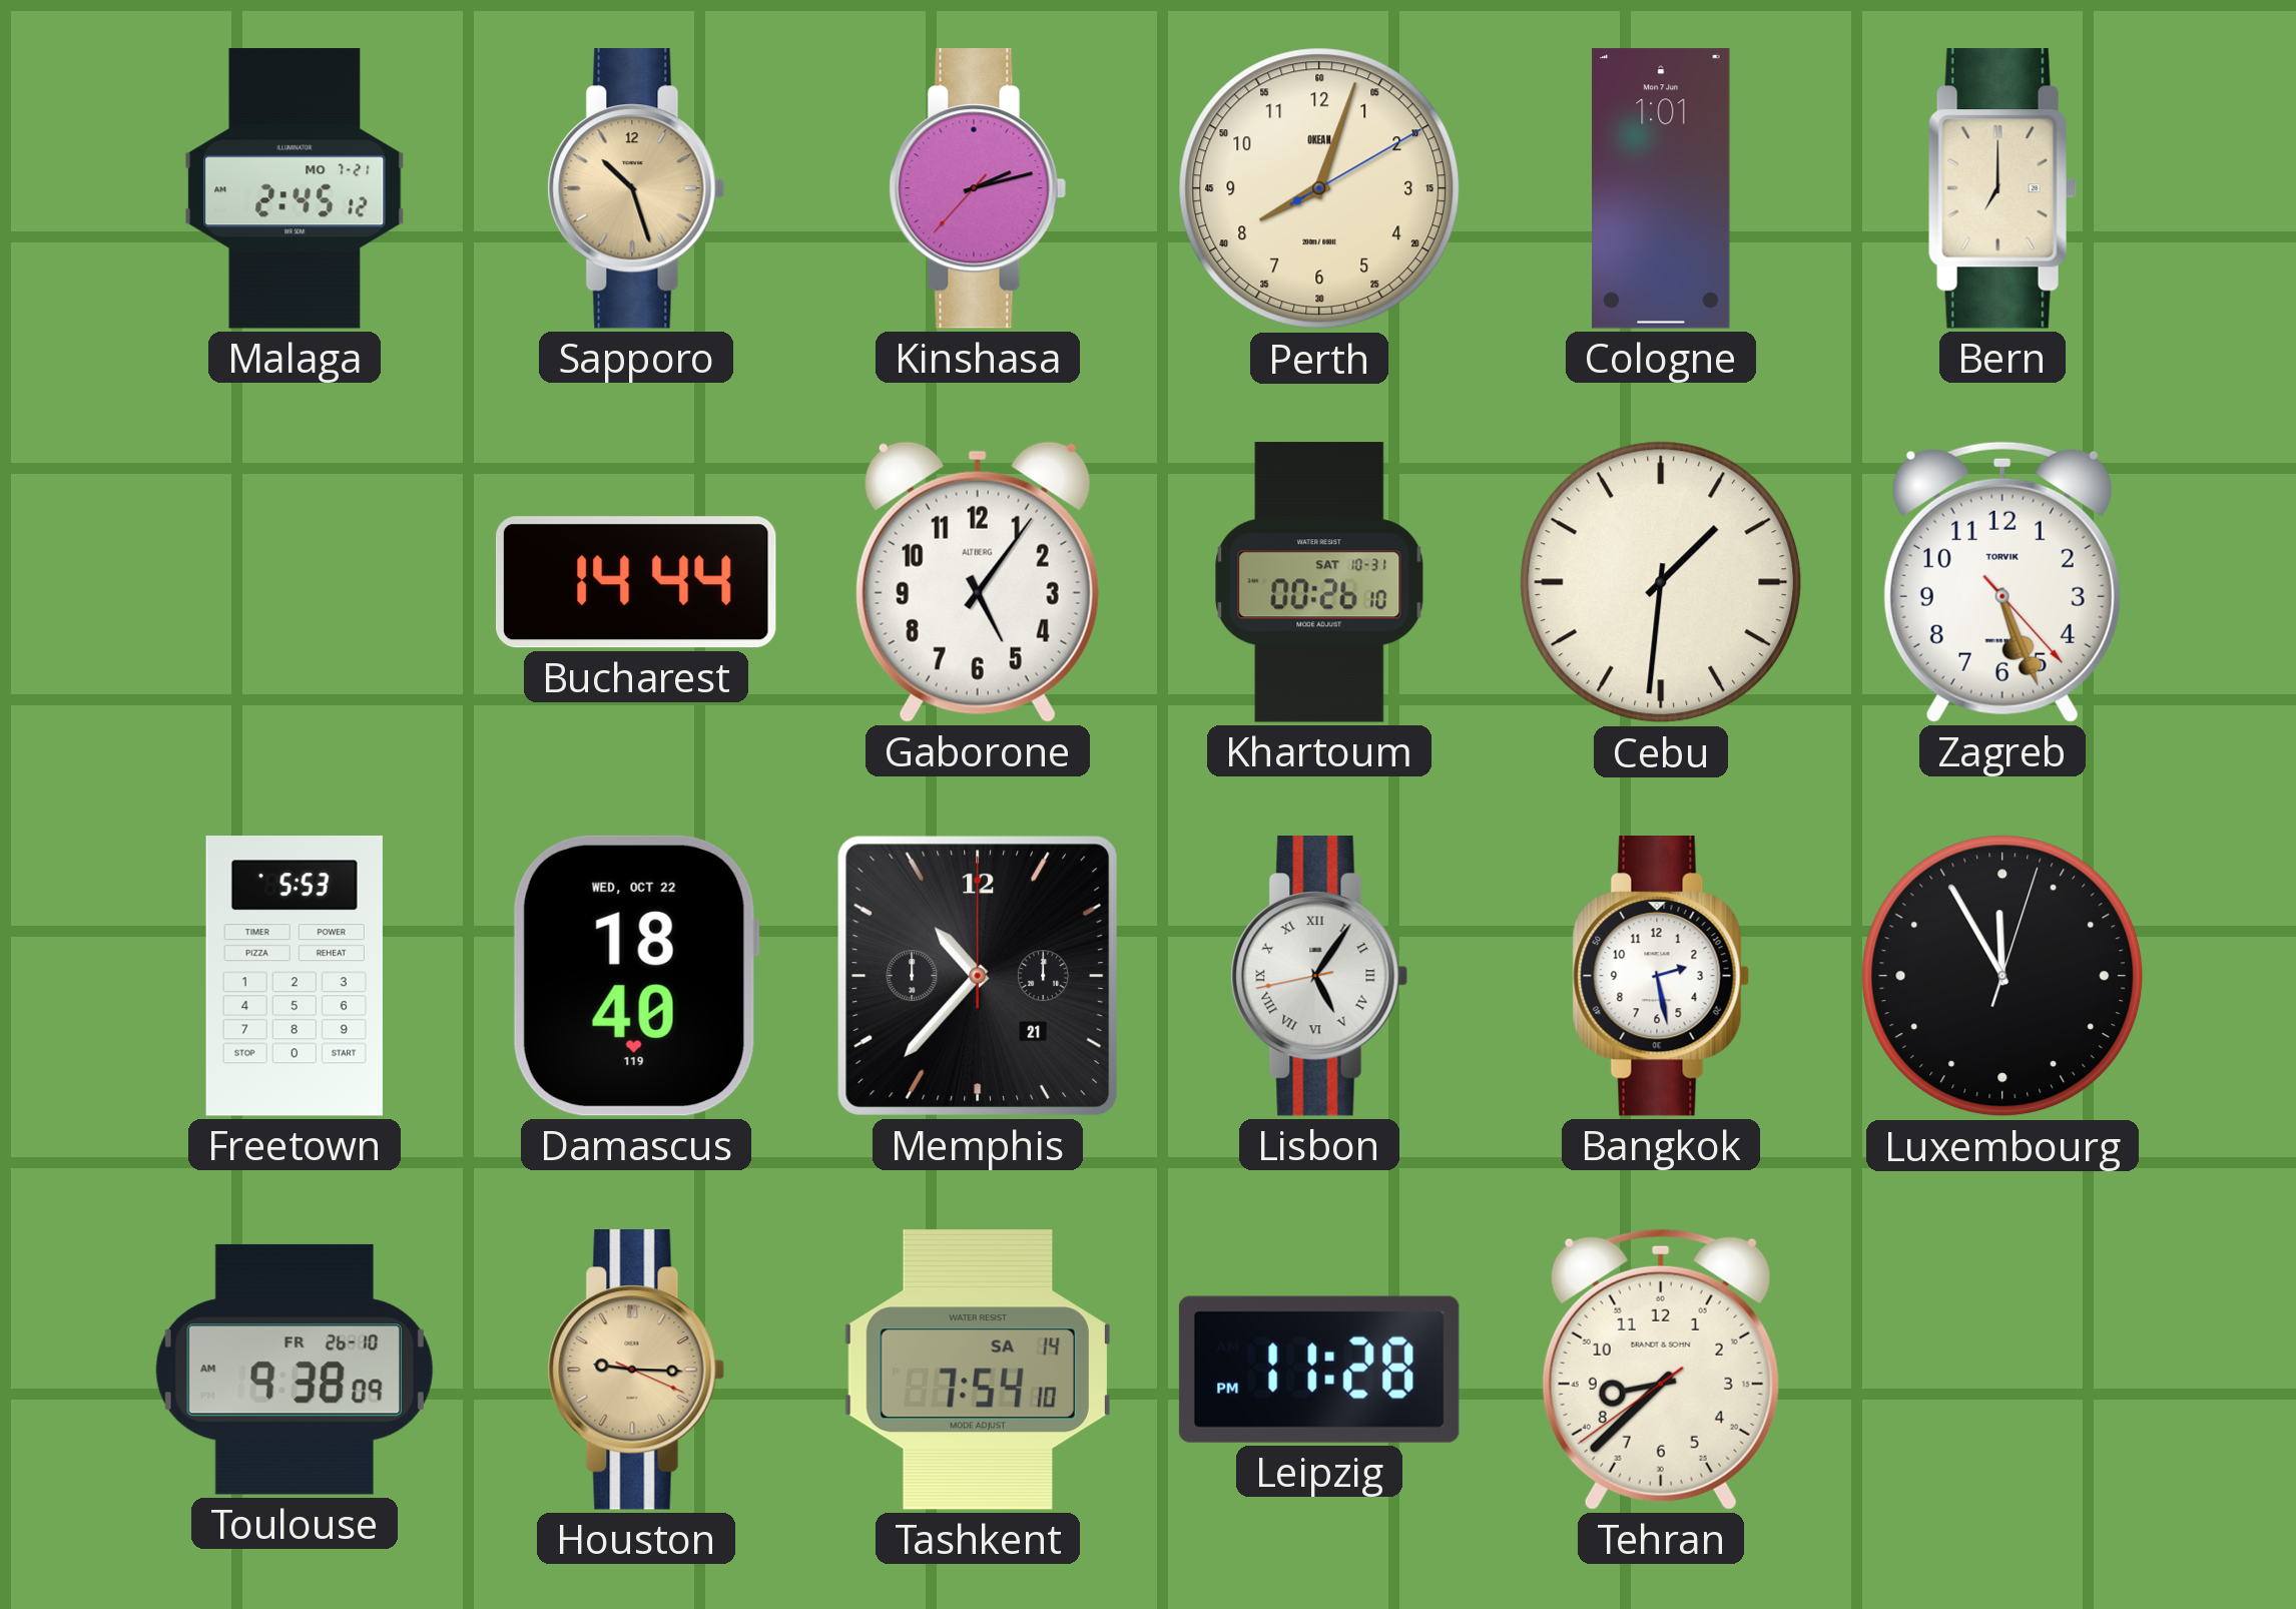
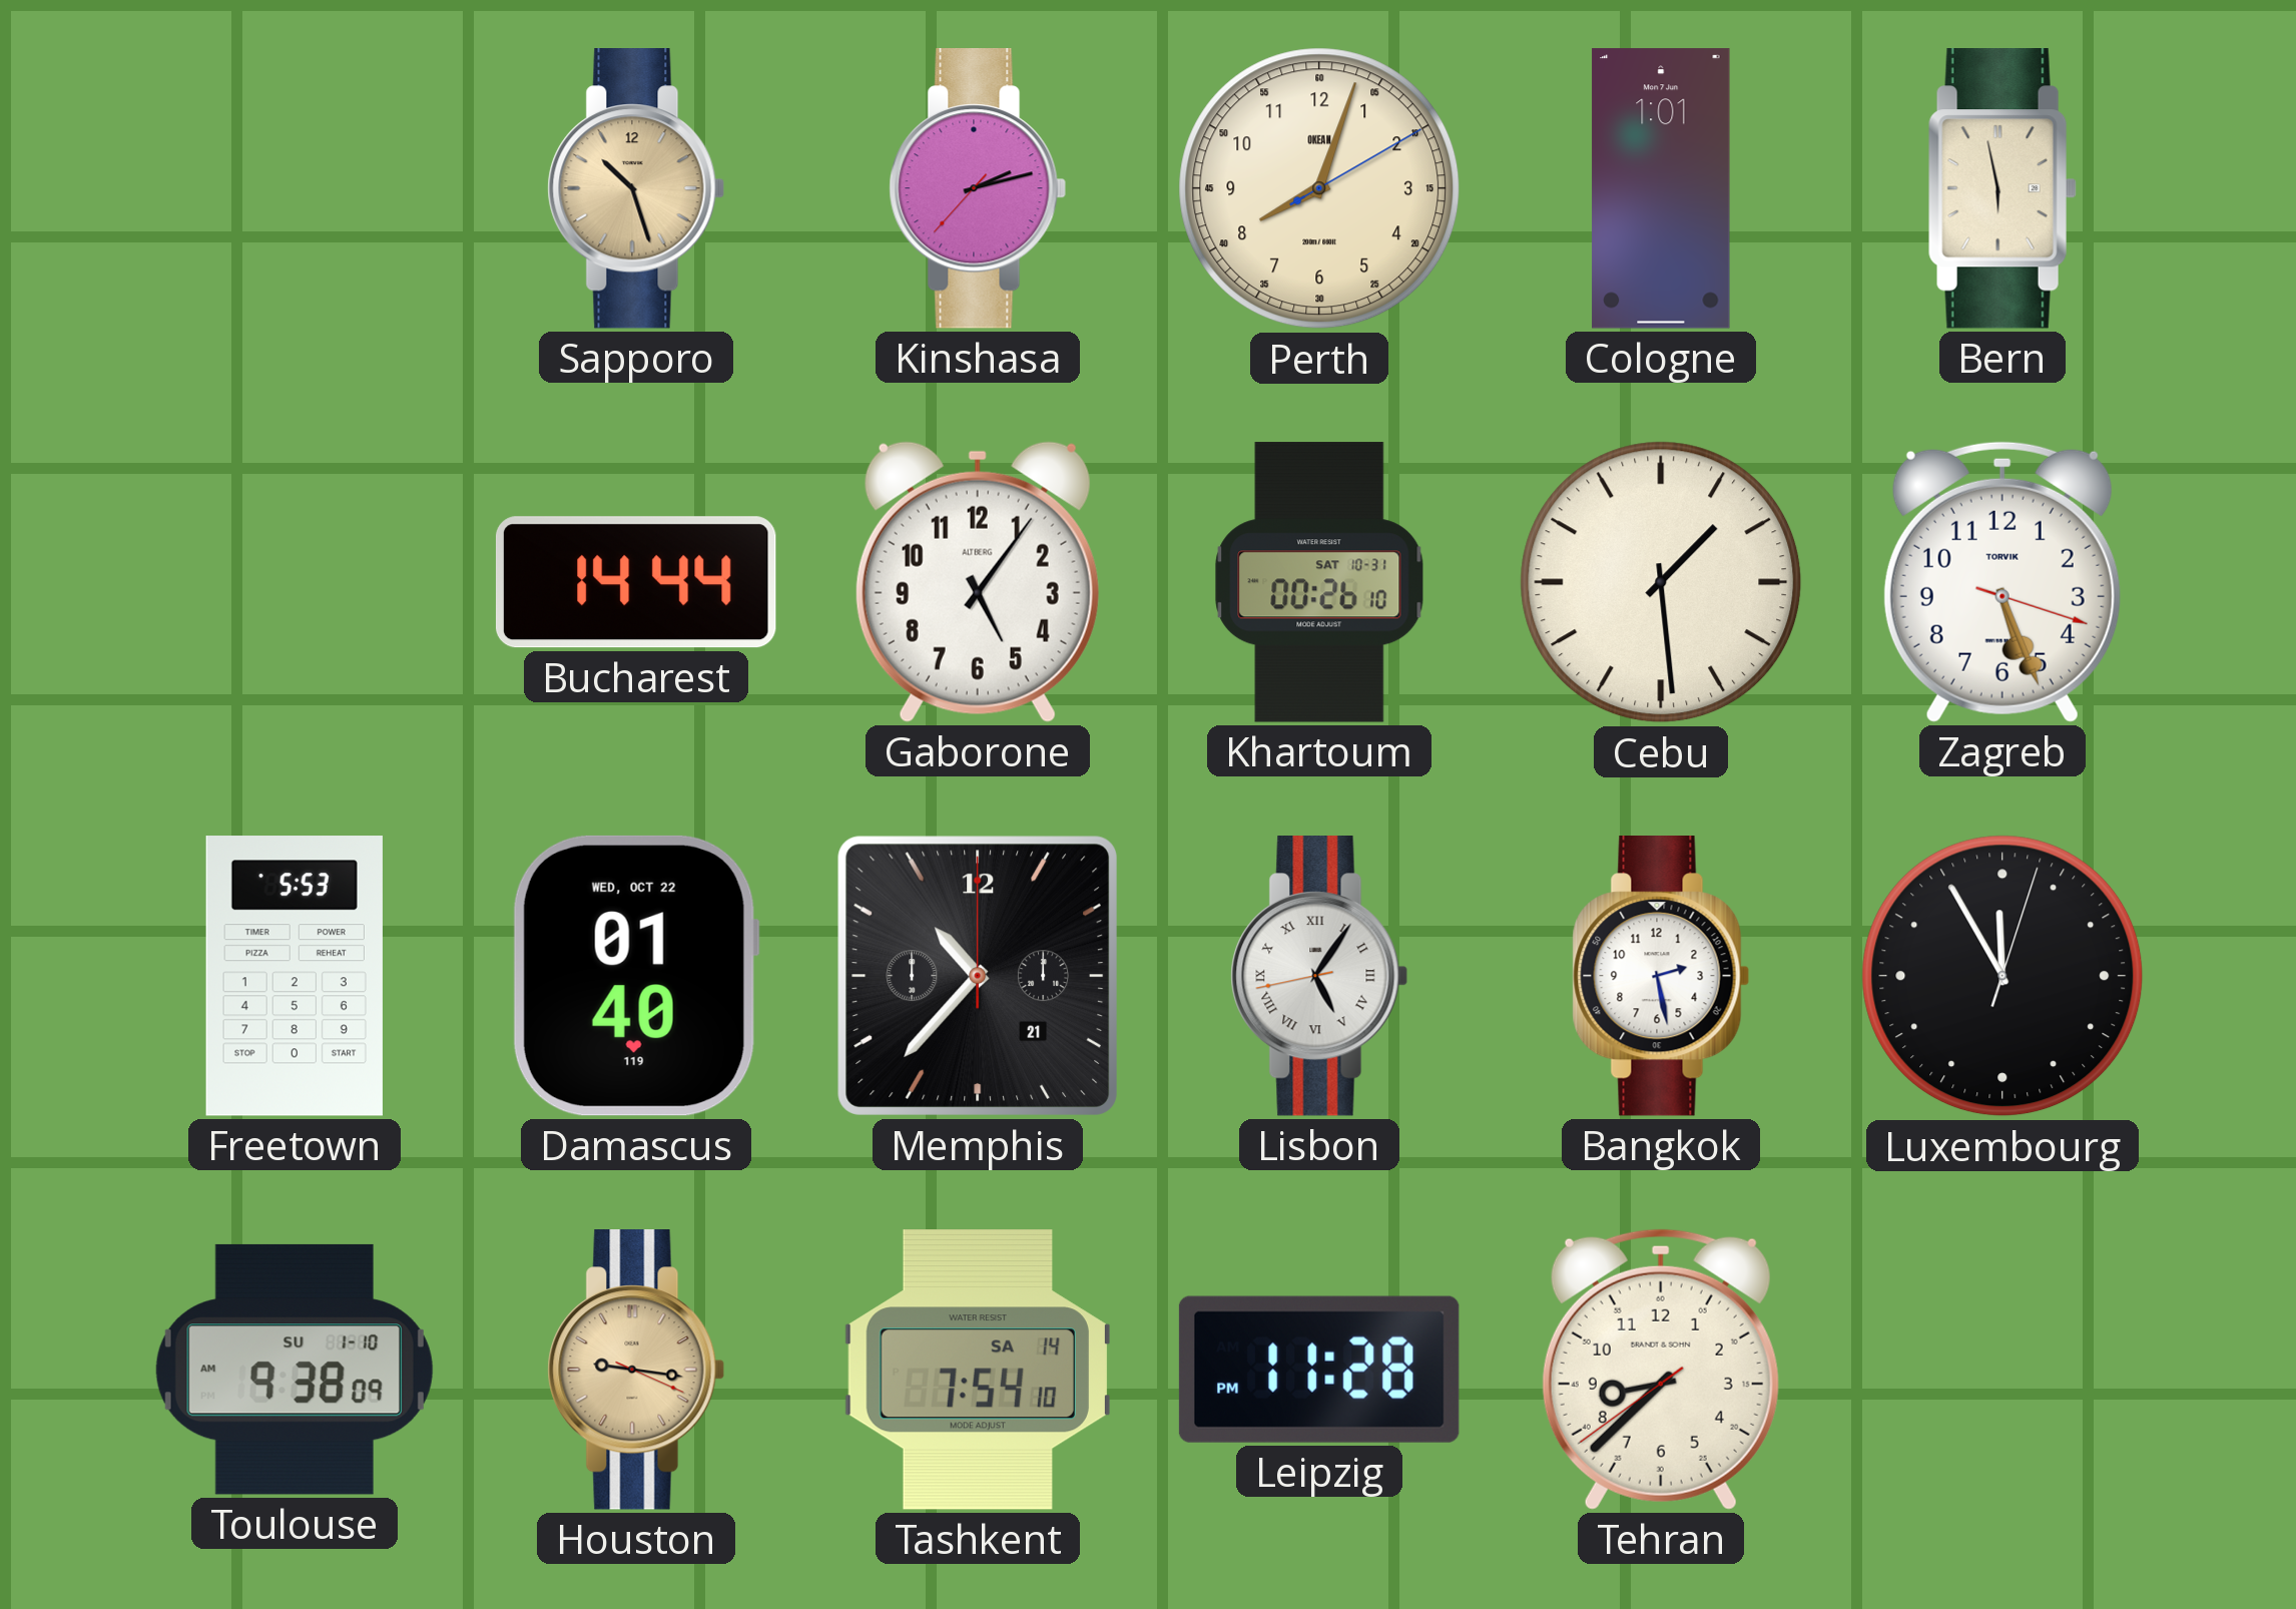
Malaga: 2:45 -> none (295, 188)
Bern: 7:00 -> 5:58 (2002, 189)
Cebu: 1:31 -> 1:29 (1661, 582)
Zagreb: 5:26:23 -> 5:26:18 (2002, 582)
Damascus: 18:40 -> 01:40 (636, 976)
Toulouse date: FR 26-10 -> SU 1-10 (295, 1370)
Houston: 9:15 -> 9:16 (636, 1371)
